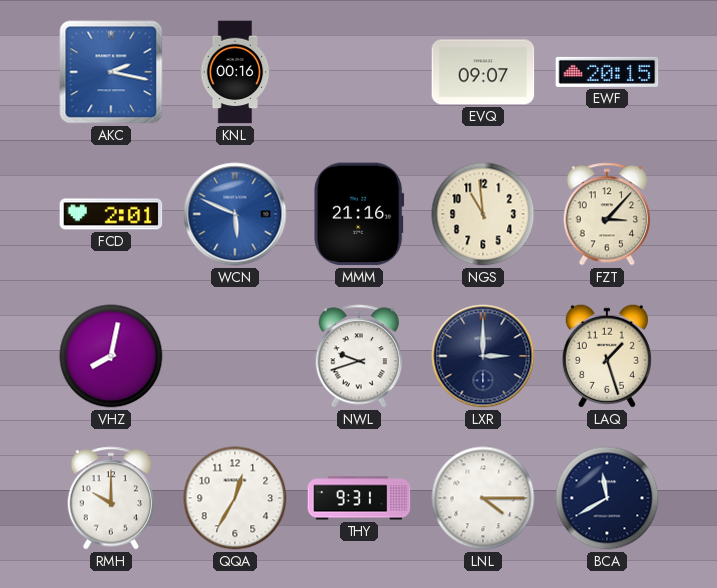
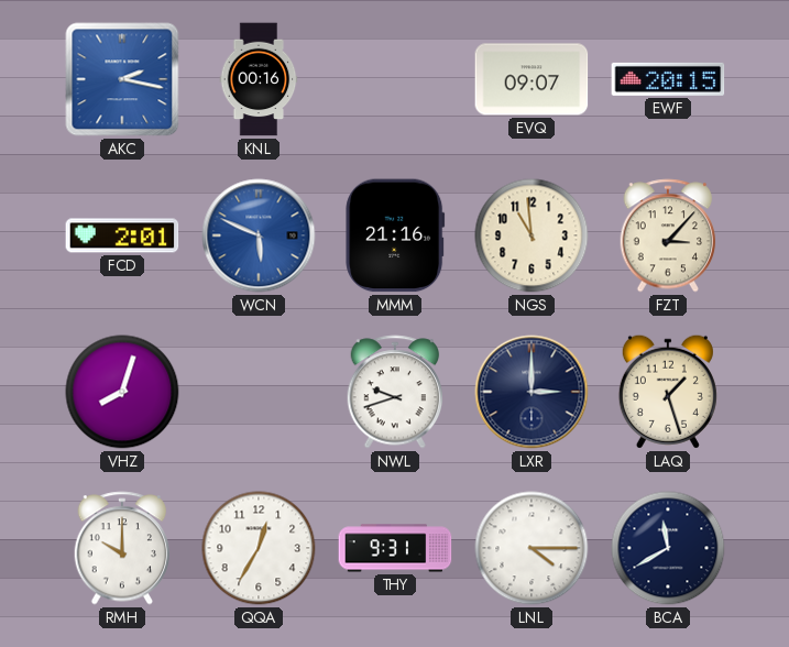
VHZ: 8:02 -> 8:03 (122, 392)
